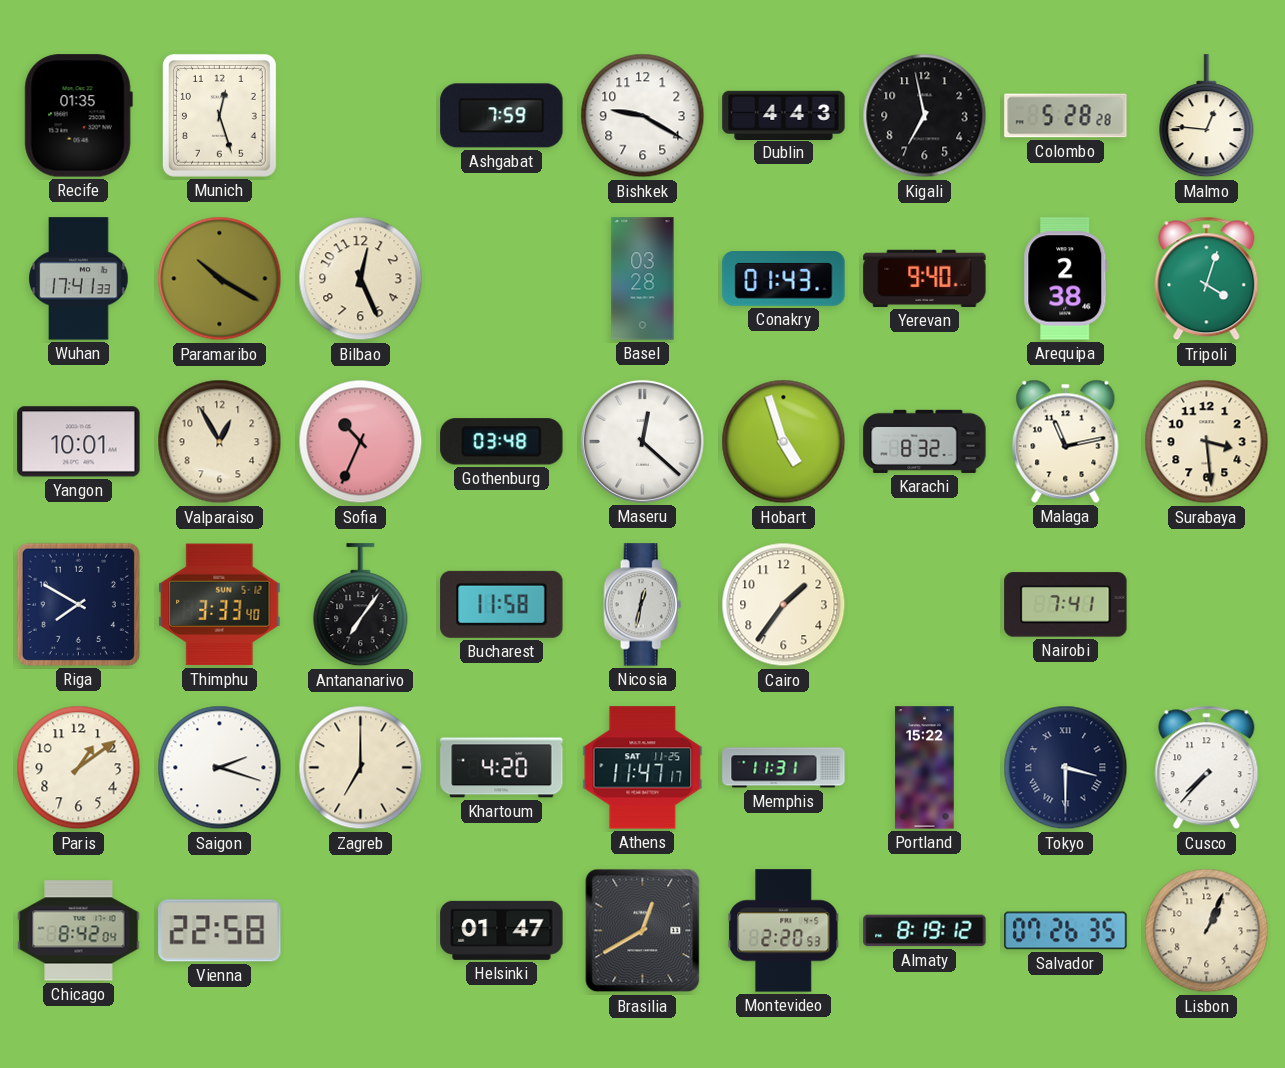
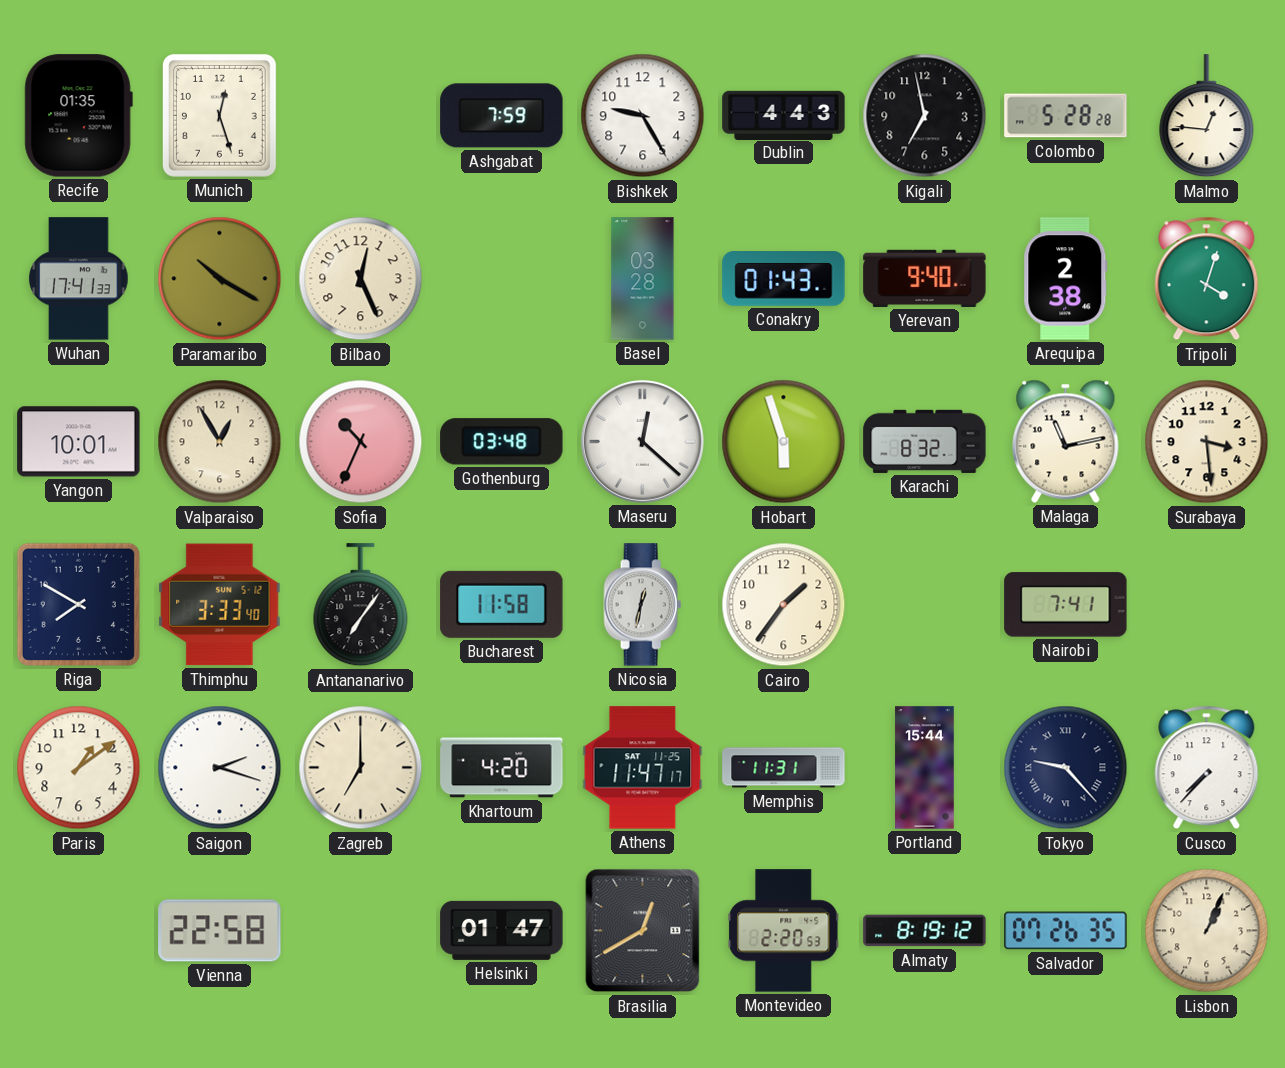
Bishkek: 9:20 -> 9:25 (643, 116)
Hobart: 4:57 -> 5:57 (784, 442)
Portland: 15:22 -> 15:44 (925, 768)
Tokyo: 3:30 -> 9:23 (1066, 768)
Chicago: 8:42 -> none (79, 931)
